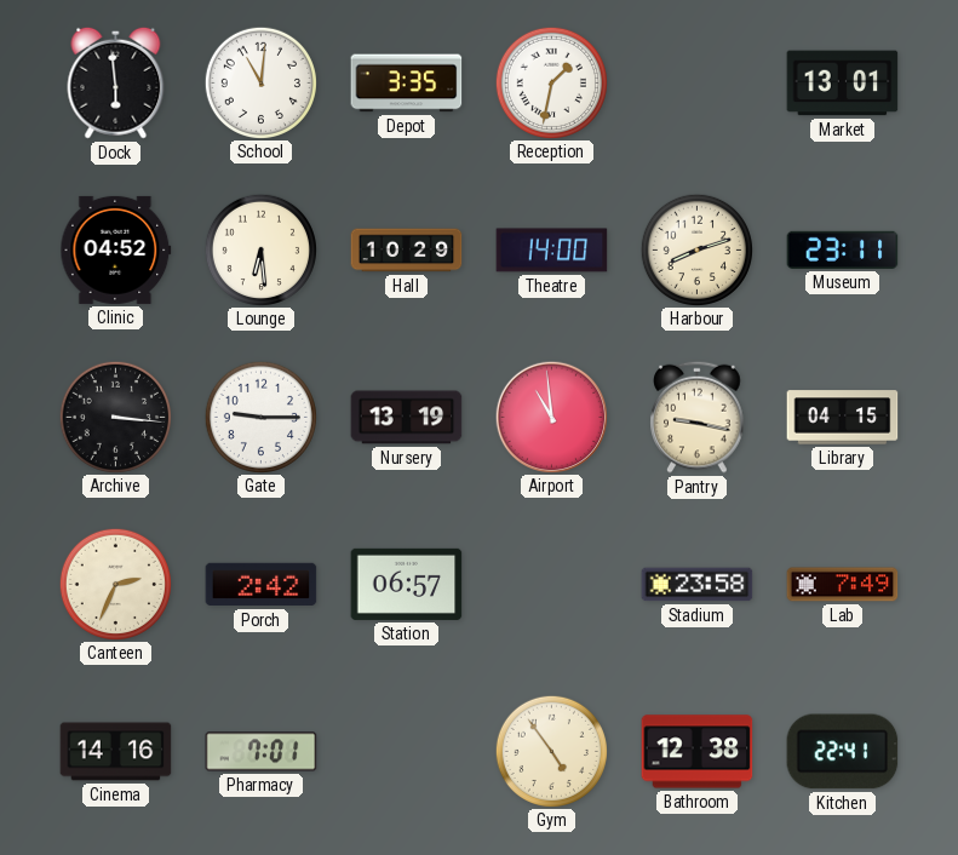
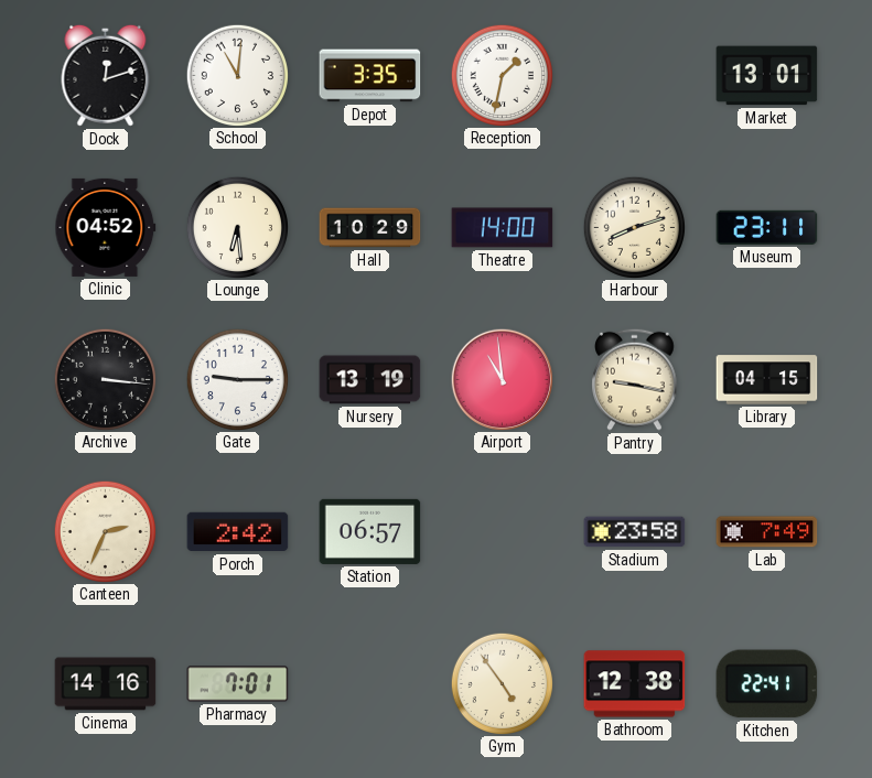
Dock: 5:59 -> 12:12 (106, 75)
